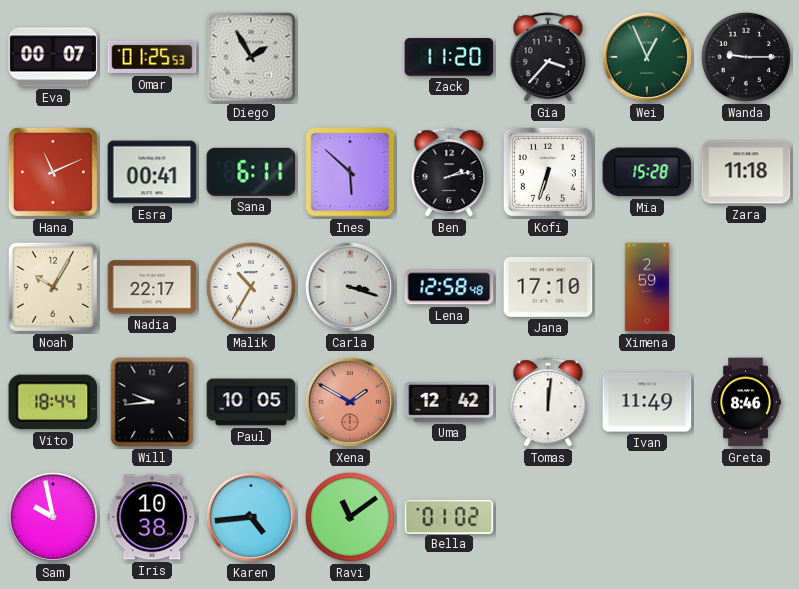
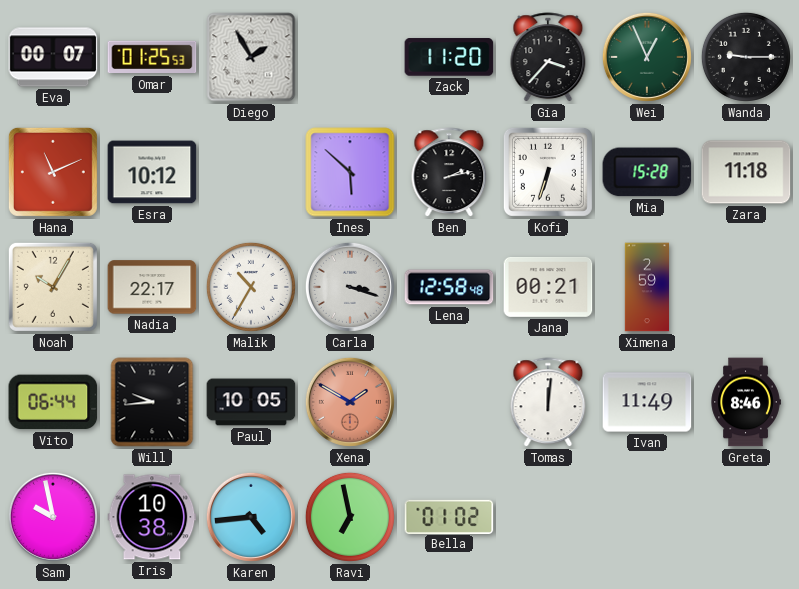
Esra: 00:41 -> 10:12 (152, 172)
Sana: 6:11 -> none (251, 172)
Jana: 17:10 -> 00:21 (548, 287)
Vito: 18:44 -> 06:44 (53, 402)
Uma: 12:42 -> none (449, 402)
Ravi: 11:09 -> 6:58 (350, 517)
